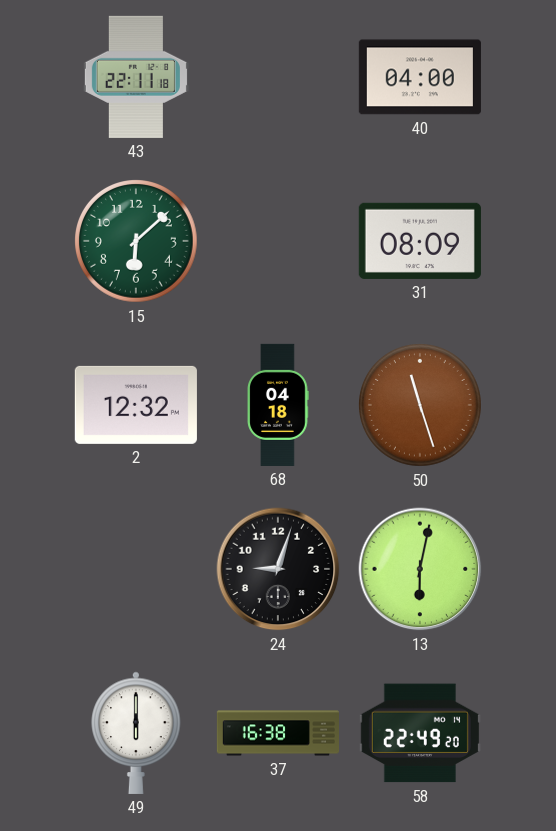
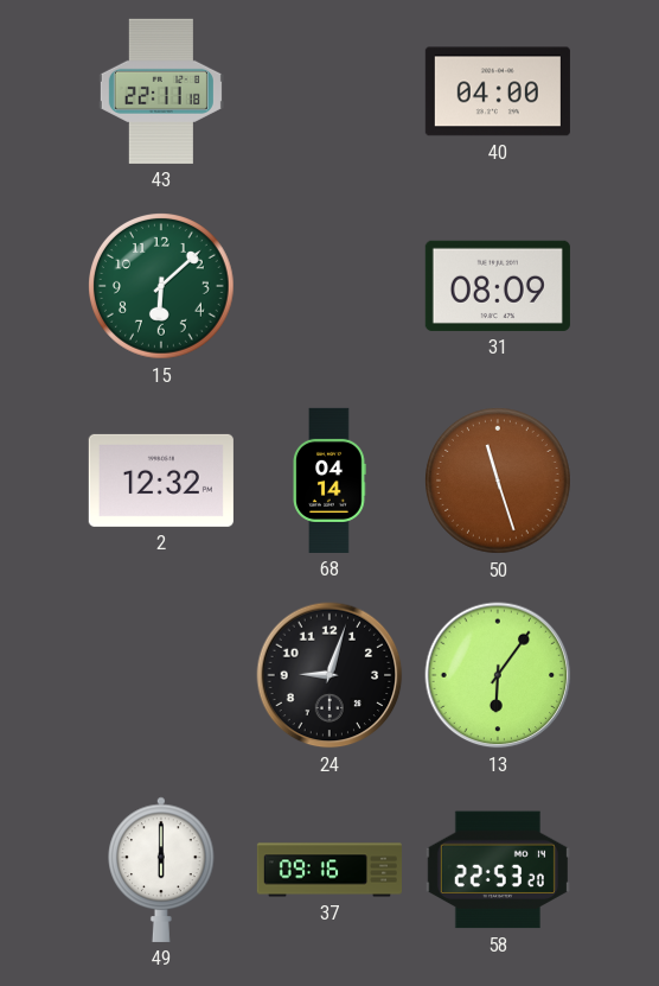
68: 04:18 -> 04:14 (329, 481)
13: 6:02 -> 6:06 (498, 675)
37: 16:38 -> 09:16 (328, 870)
58: 22:49 -> 22:53 (498, 870)
